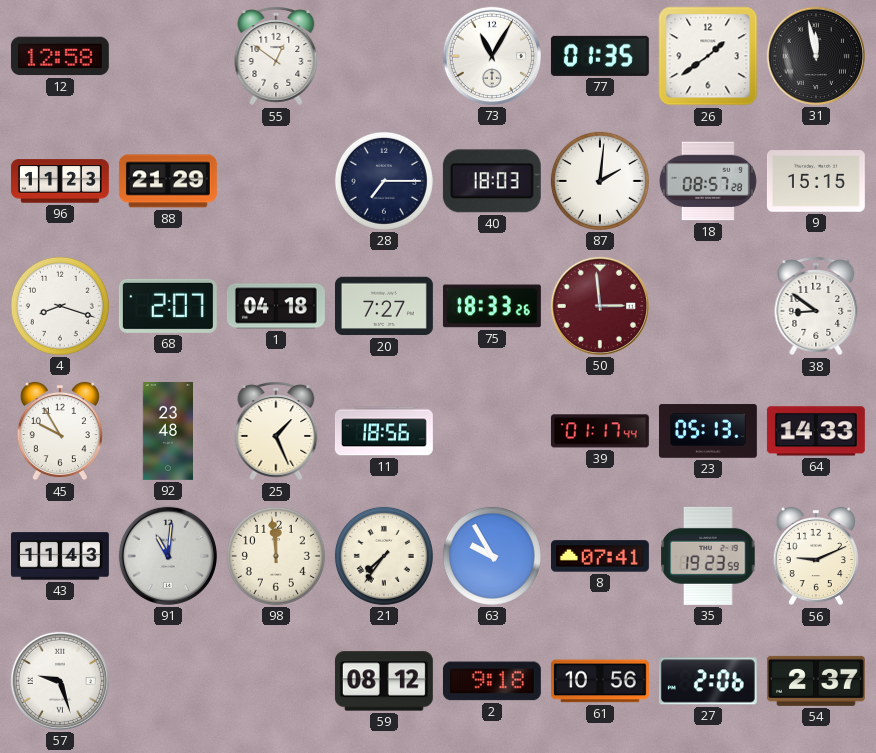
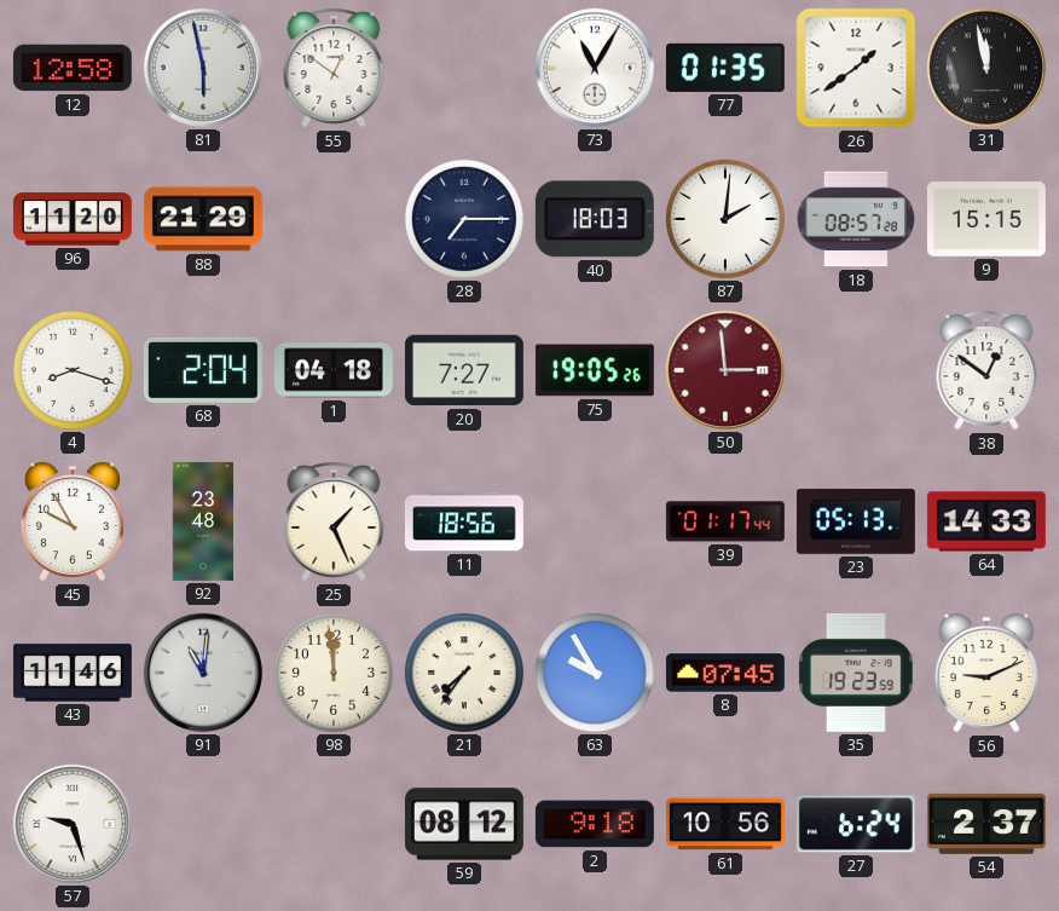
81: none -> 5:58 (203, 68)
96: 11:23 -> 11:20 (73, 219)
68: 2:07 -> 2:04 (203, 370)
75: 18:33 -> 19:05 (595, 370)
38: 8:51 -> 12:51 (986, 370)
43: 11:43 -> 11:46 (73, 673)
8: 07:41 -> 07:45 (725, 673)
27: 2:06 -> 6:24 (856, 824)
